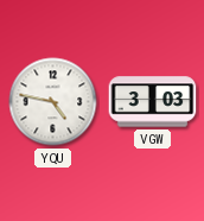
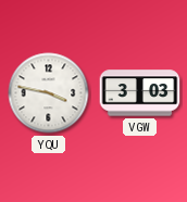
YQU: 4:47 -> 3:47 (49, 93)
